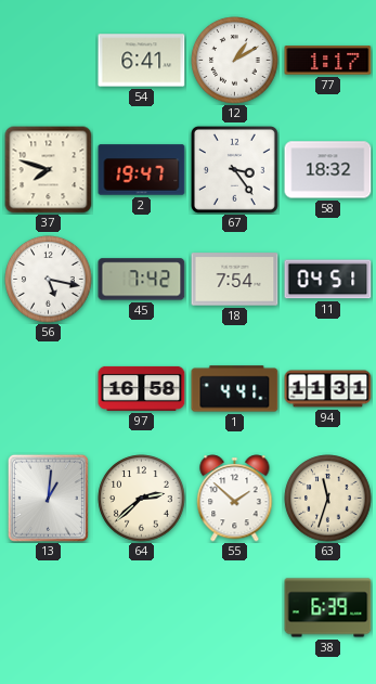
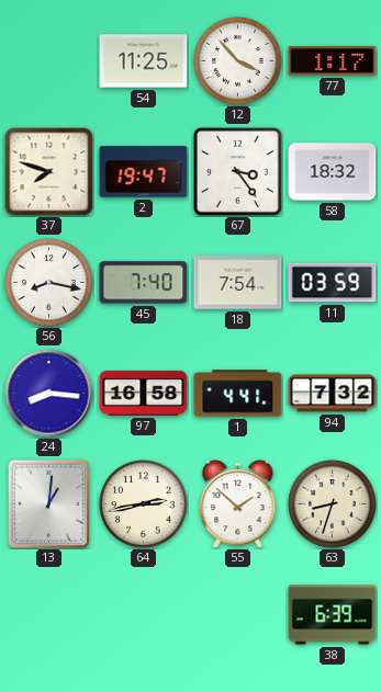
54: 6:41 -> 11:25 (144, 61)
12: 1:10 -> 3:53 (238, 61)
56: 5:17 -> 8:17 (49, 283)
45: 7:42 -> 7:40 (144, 283)
11: 04:51 -> 03:59 (333, 283)
24: none -> 8:16 (49, 394)
94: 11:31 -> 7:32 (333, 394)
64: 2:38 -> 2:43 (144, 504)
63: 11:33 -> 8:33 (333, 504)
